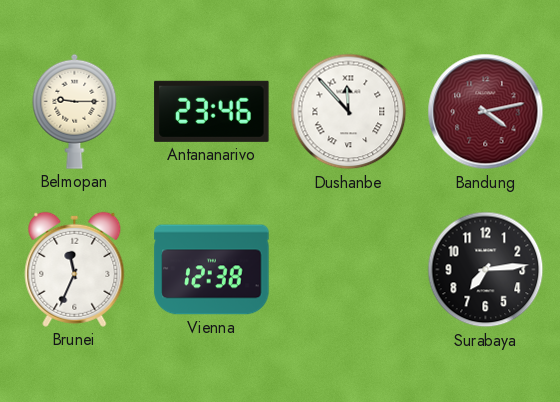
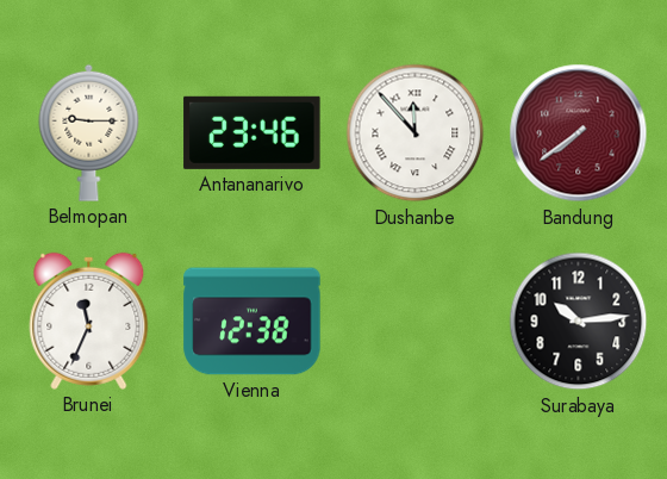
Bandung: 4:13 -> 7:39 (579, 133)
Surabaya: 7:14 -> 10:14 (579, 322)
